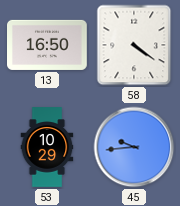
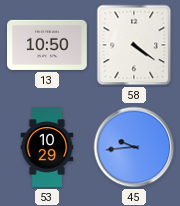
13: 16:50 -> 10:50 (48, 45)
